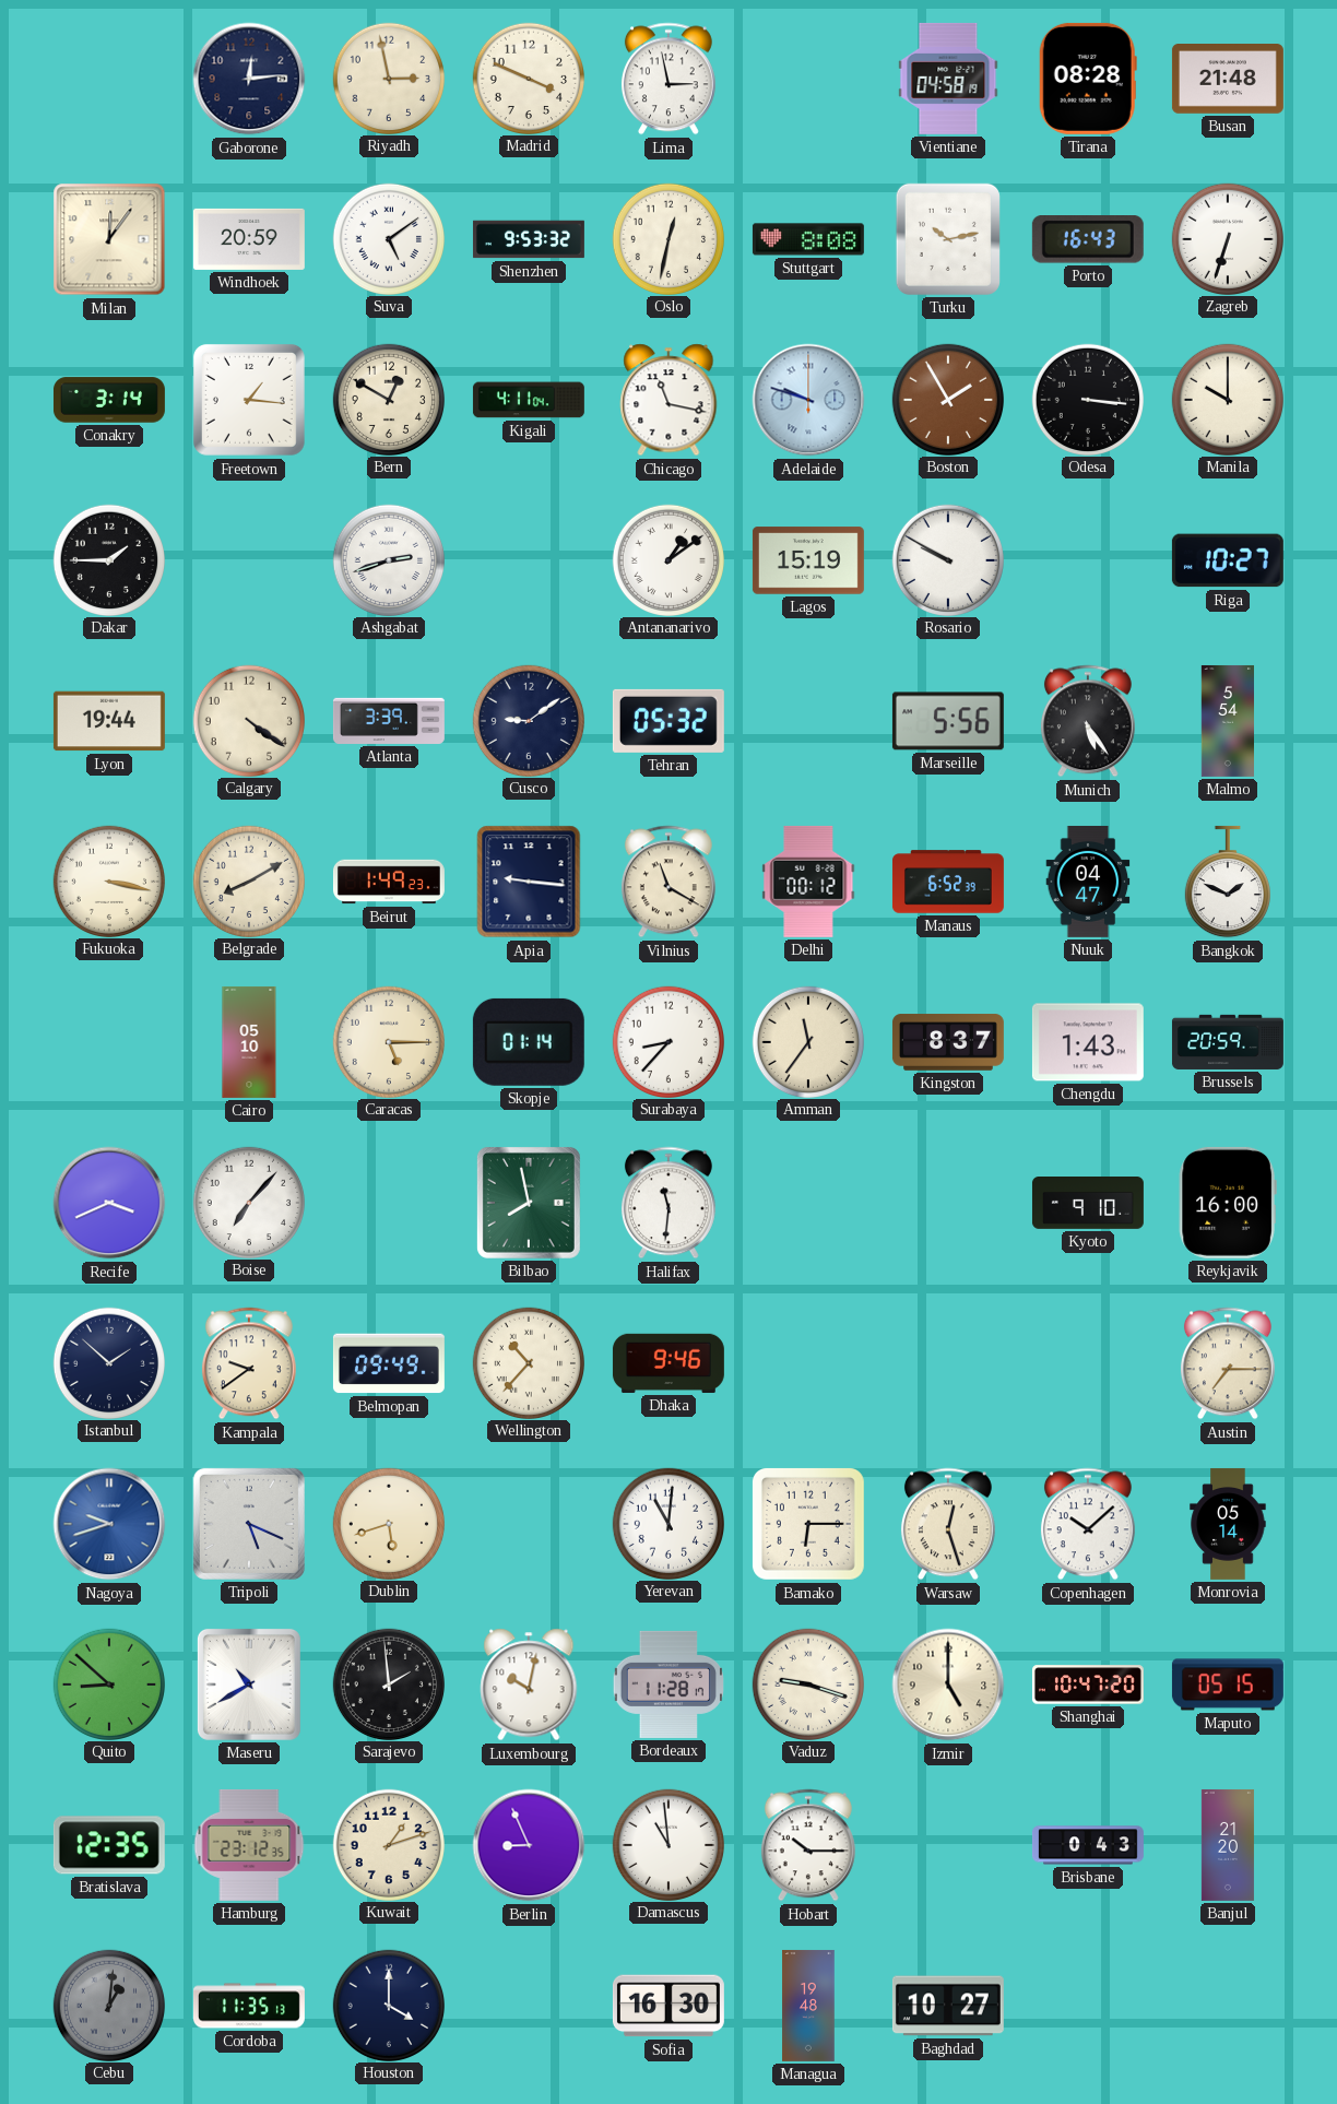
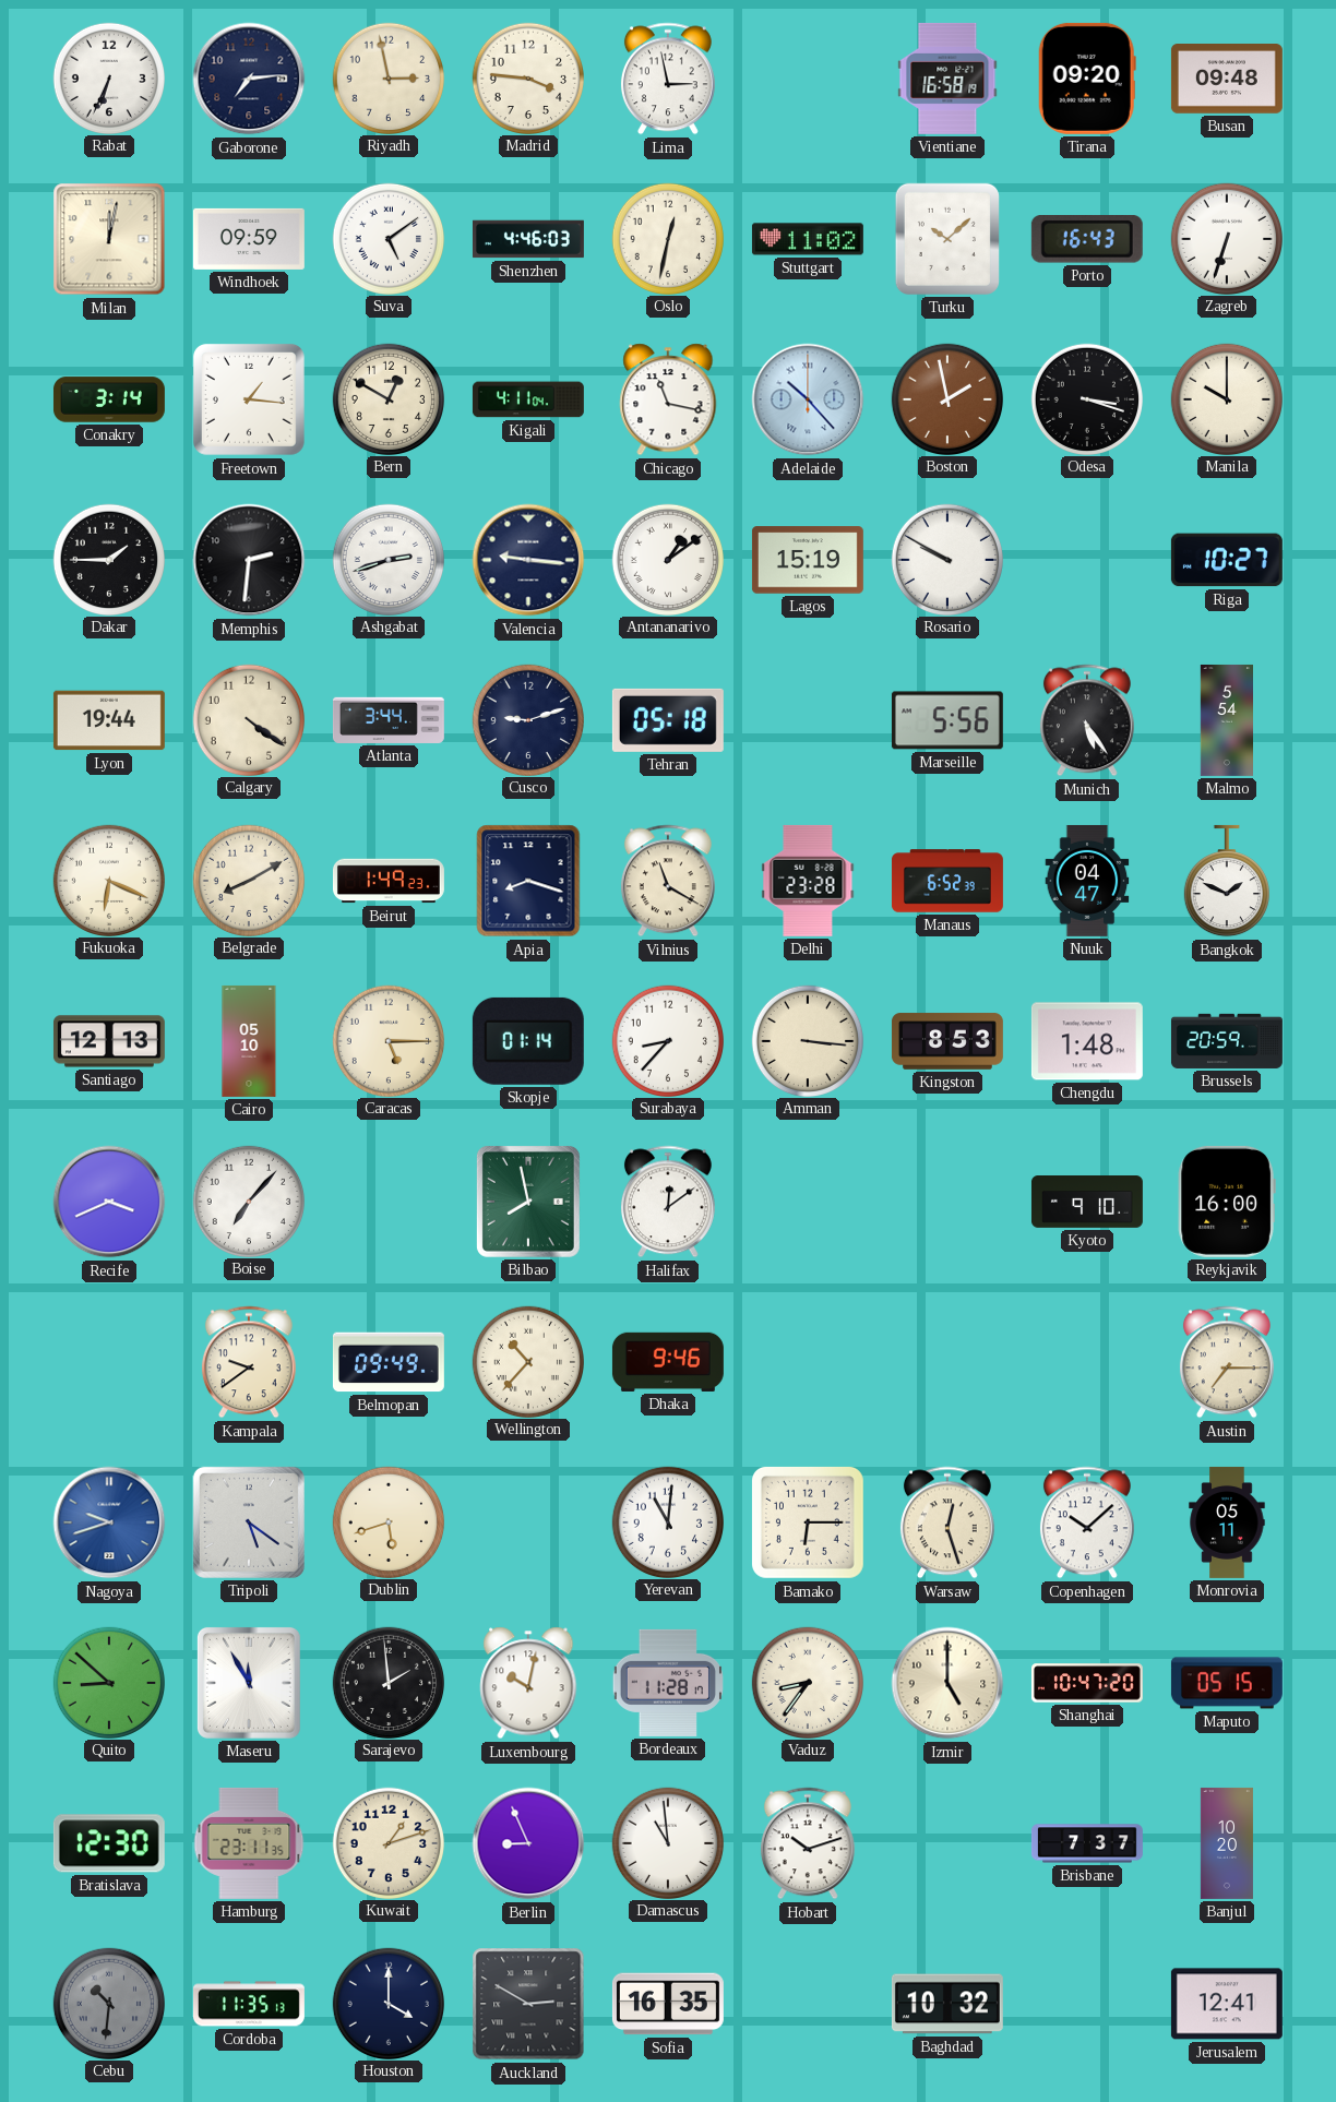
Rabat: none -> 6:34 (108, 77)
Gaborone: 12:14 -> 7:14 (249, 79)
Madrid: 3:49 -> 3:46 (527, 77)
Vientiane: 04:58 -> 16:58 (947, 79)
Tirana: 08:28 -> 09:20 (1087, 79)
Busan: 21:48 -> 09:48 (1227, 80)
Milan: 12:06 -> 12:02 (109, 239)
Windhoek: 20:59 -> 09:59 (249, 239)
Shenzhen: 9:53 -> 4:46 (528, 239)
Stuttgart: 8:08 -> 11:02 (808, 239)
Turku: 10:13 -> 10:08 (947, 239)
Adelaide: 9:48 -> 10:23 (808, 399)
Boston: 1:55 -> 1:58 (946, 398)
Odesa: 3:16 -> 3:18 (1086, 398)
Memphis: none -> 2:31 (249, 560)
Valencia: none -> 9:16 (528, 560)
Atlanta: 3:39 -> 3:44 (389, 720)
Cusco: 9:09 -> 9:12 (527, 719)
Tehran: 05:32 -> 05:18 (668, 720)
Fukuoka: 3:17 -> 6:19 (108, 880)
Apia: 9:16 -> 8:18 (528, 881)
Delhi: 00:12 -> 23:28 (808, 881)
Santiago: none -> 12:13 (109, 1041)
Amman: 11:36 -> 3:16 (807, 1040)
Kingston: 8:37 -> 8:53 (947, 1041)
Chengdu: 1:43 -> 1:48 (1087, 1041)
Halifax: 11:31 -> 12:09 (668, 1202)
Istanbul: 1:52 -> none (108, 1362)
Tripoli: 5:19 -> 5:21 (249, 1522)
Monrovia: 05:14 -> 05:11 (1227, 1522)
Maseru: 10:40 -> 11:55 (249, 1683)
Vaduz: 9:18 -> 8:36 (807, 1682)
Bratislava: 12:35 -> 12:30 (109, 1843)
Hamburg: 23:12 -> 23:11 (249, 1843)
Hobart: 10:15 -> 10:12 (808, 1843)
Brisbane: 0:43 -> 7:37 (1087, 1843)
Banjul: 21:20 -> 10:20 (1227, 1843)
Cebu: 1:01 -> 10:31 (108, 2003)
Auckland: none -> 2:50 (528, 2004)
Sofia: 16:30 -> 16:35 (668, 2004)
Managua: 19:48 -> none (808, 2006)
Baghdad: 10:27 -> 10:32 (947, 2004)
Jerusalem: none -> 12:41 (1227, 2004)
